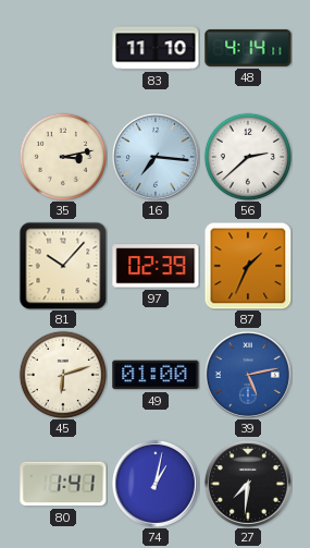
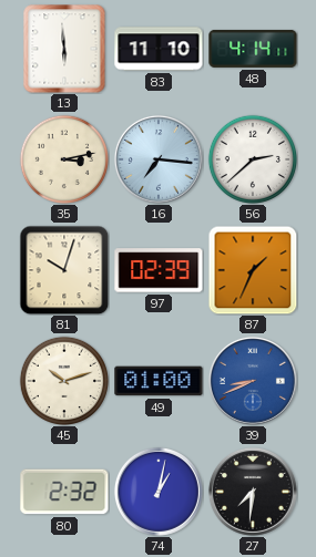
13: none -> 5:59 (64, 49)
81: 10:07 -> 10:03 (64, 270)
45: 6:12 -> 10:12 (63, 380)
39: 5:13 -> 8:41 (253, 381)
80: 1:41 -> 2:32 (64, 492)
